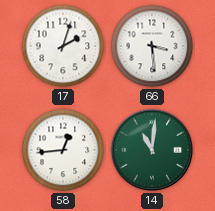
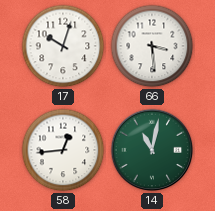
17: 2:03 -> 10:03 (63, 46)
14: 11:01 -> 11:02 (152, 150)
